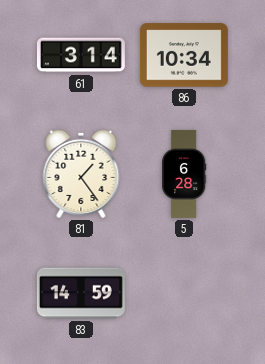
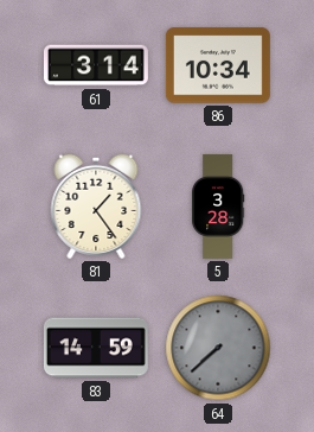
5: 6:28 -> 3:28 (218, 207)
64: none -> 7:38 (218, 348)
